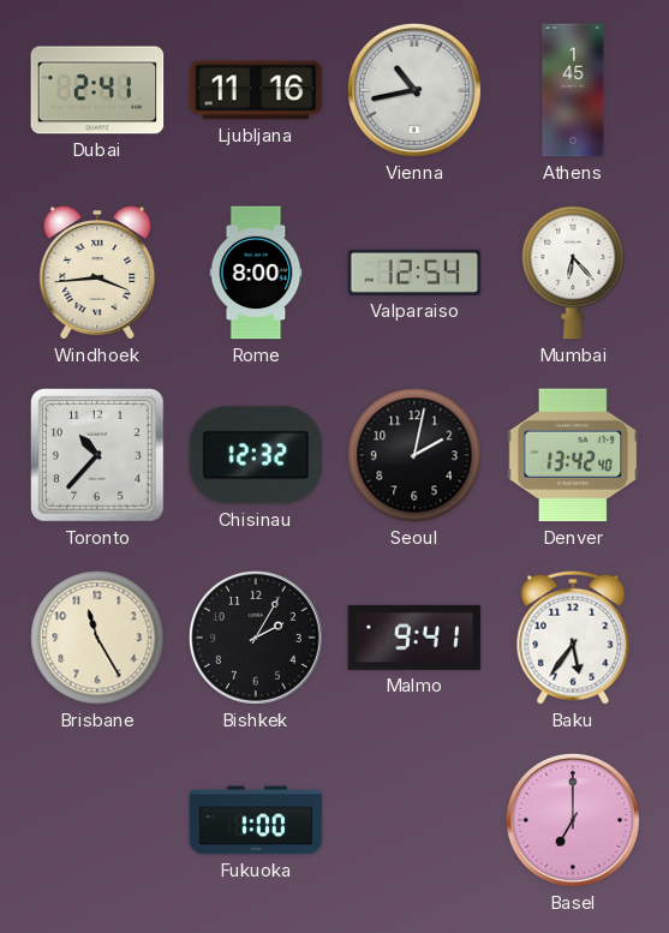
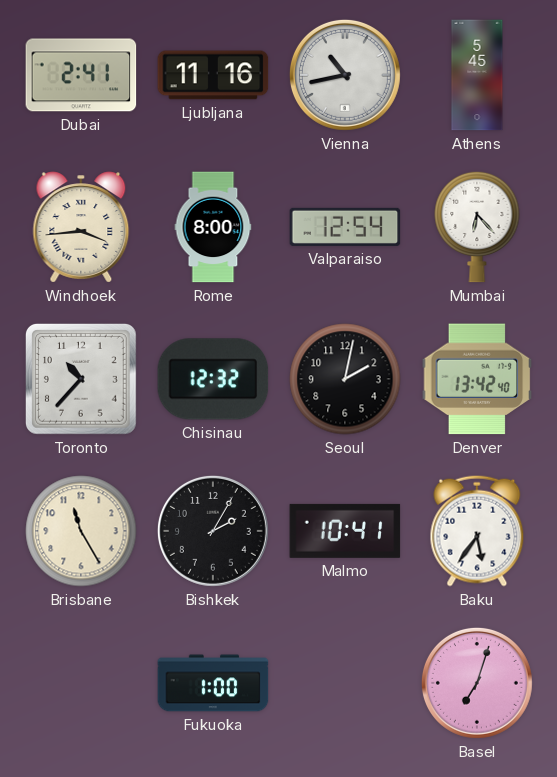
Athens: 1:45 -> 5:45 (477, 75)
Malmo: 9:41 -> 10:41 (345, 531)
Basel: 7:00 -> 7:03 (477, 683)
